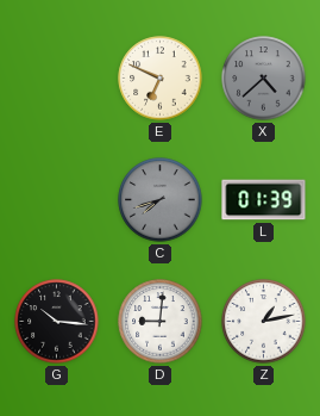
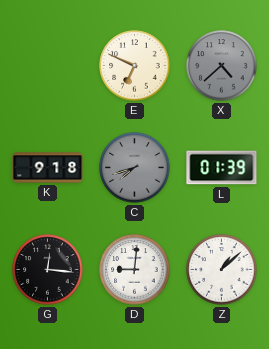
K: none -> 9:18 (48, 168)
G: 10:16 -> 12:16 (48, 270)
Z: 1:13 -> 1:08 (222, 270)
